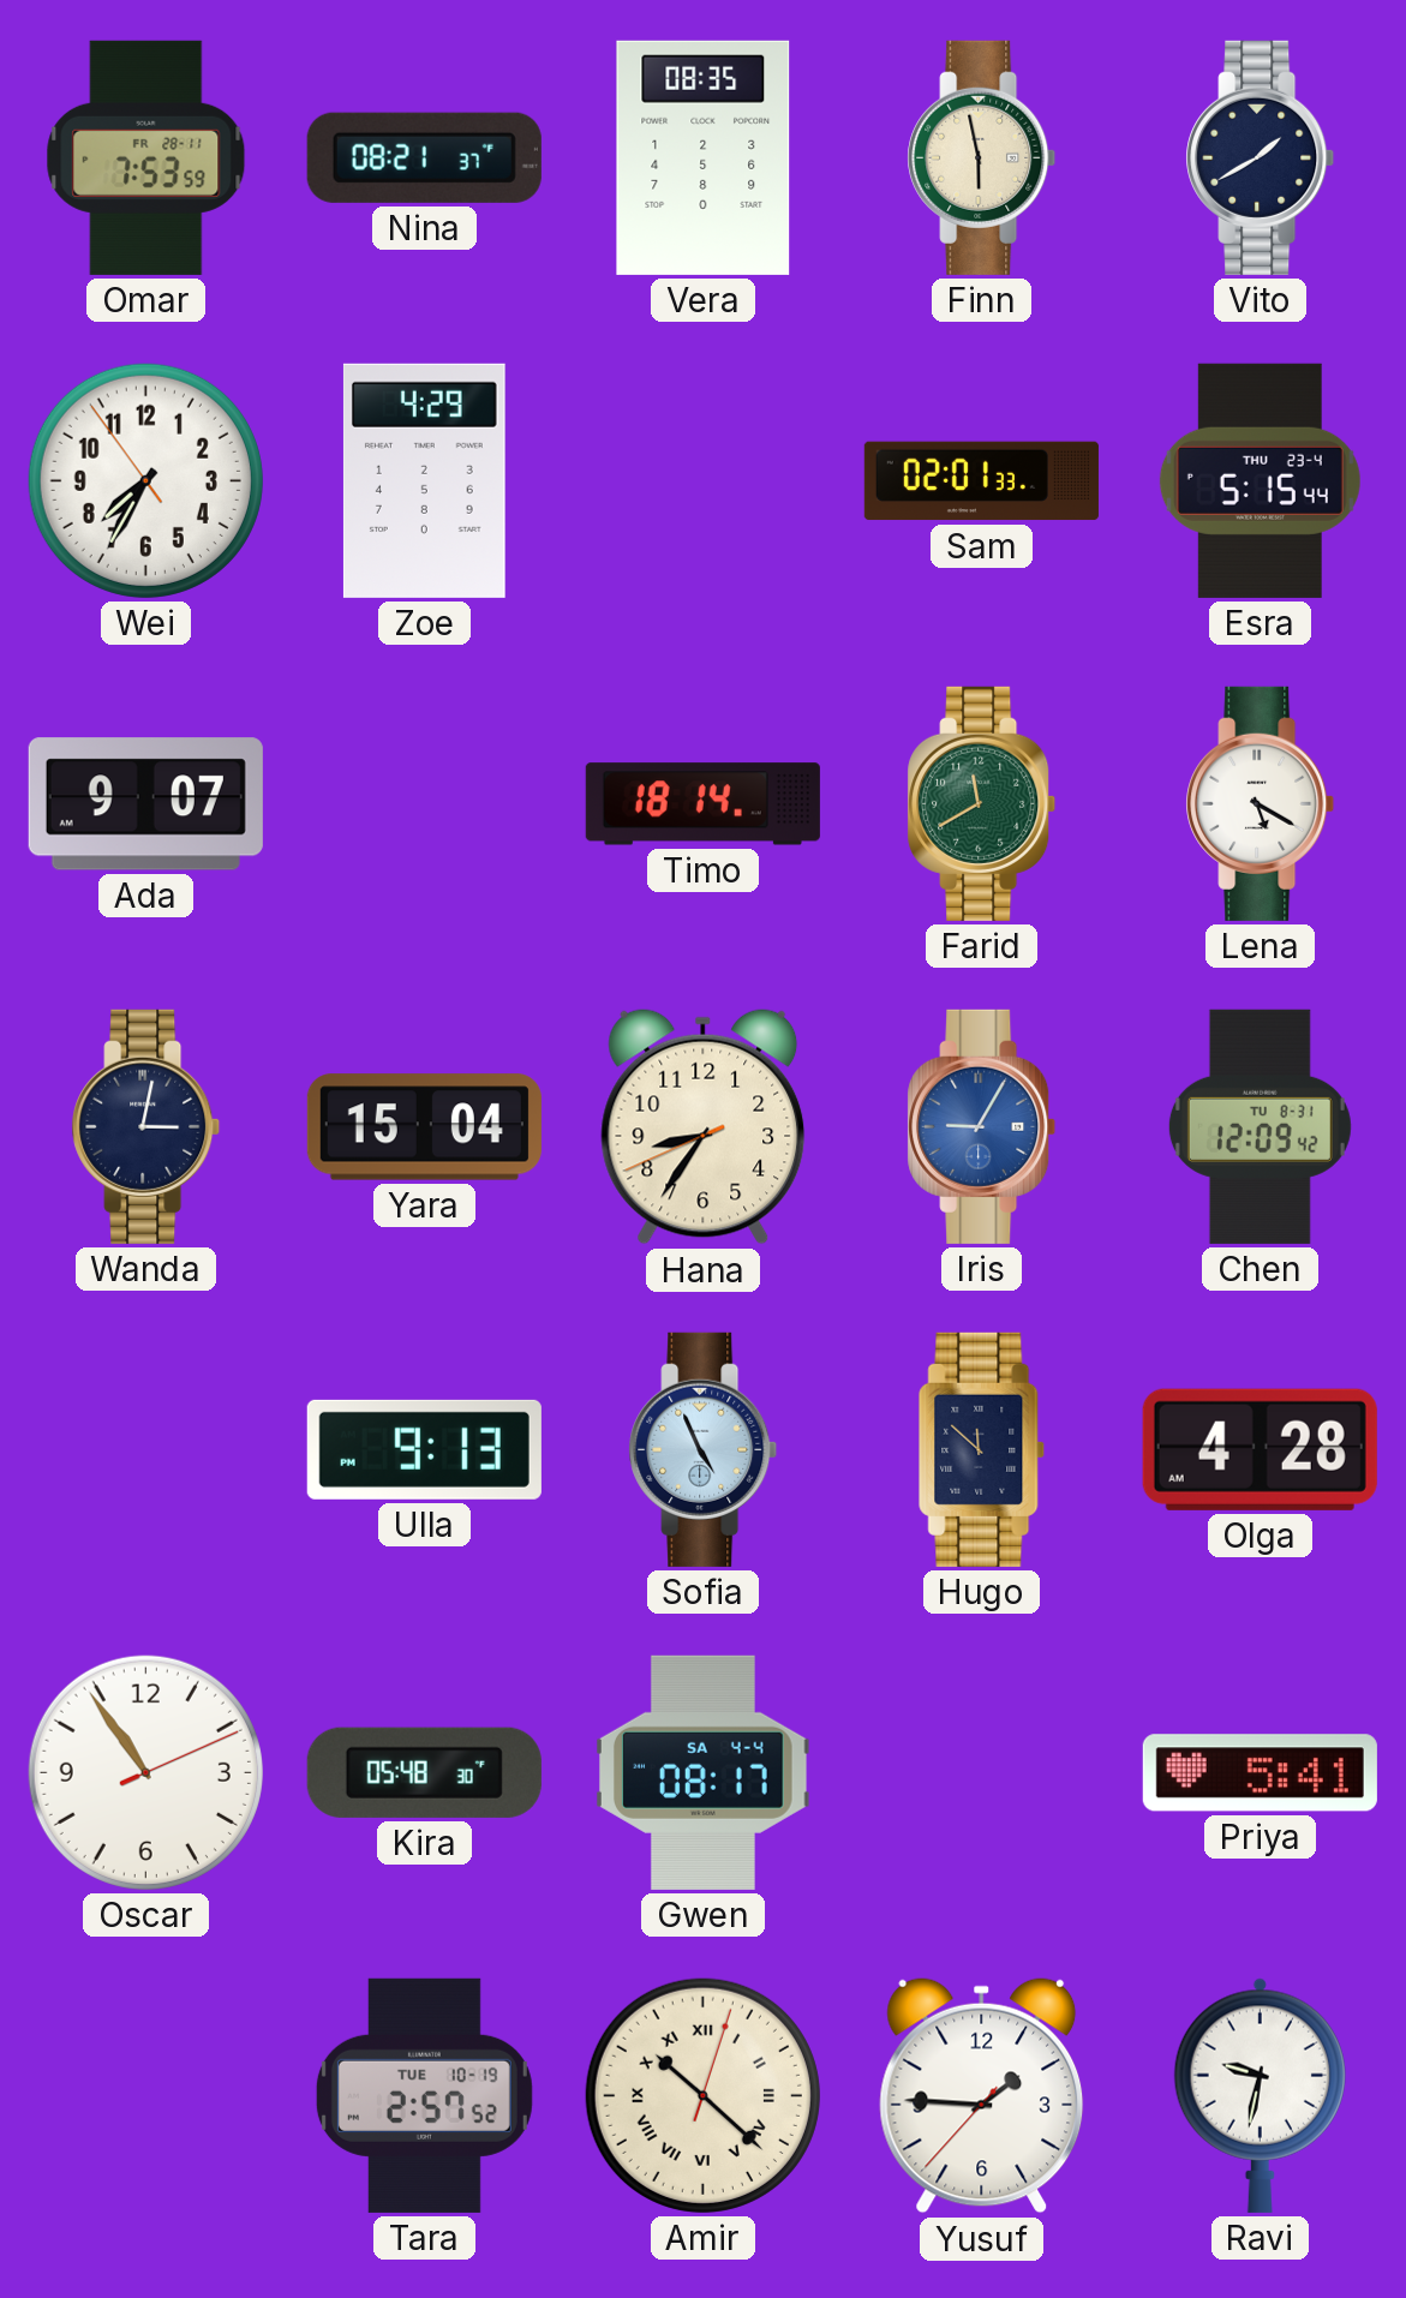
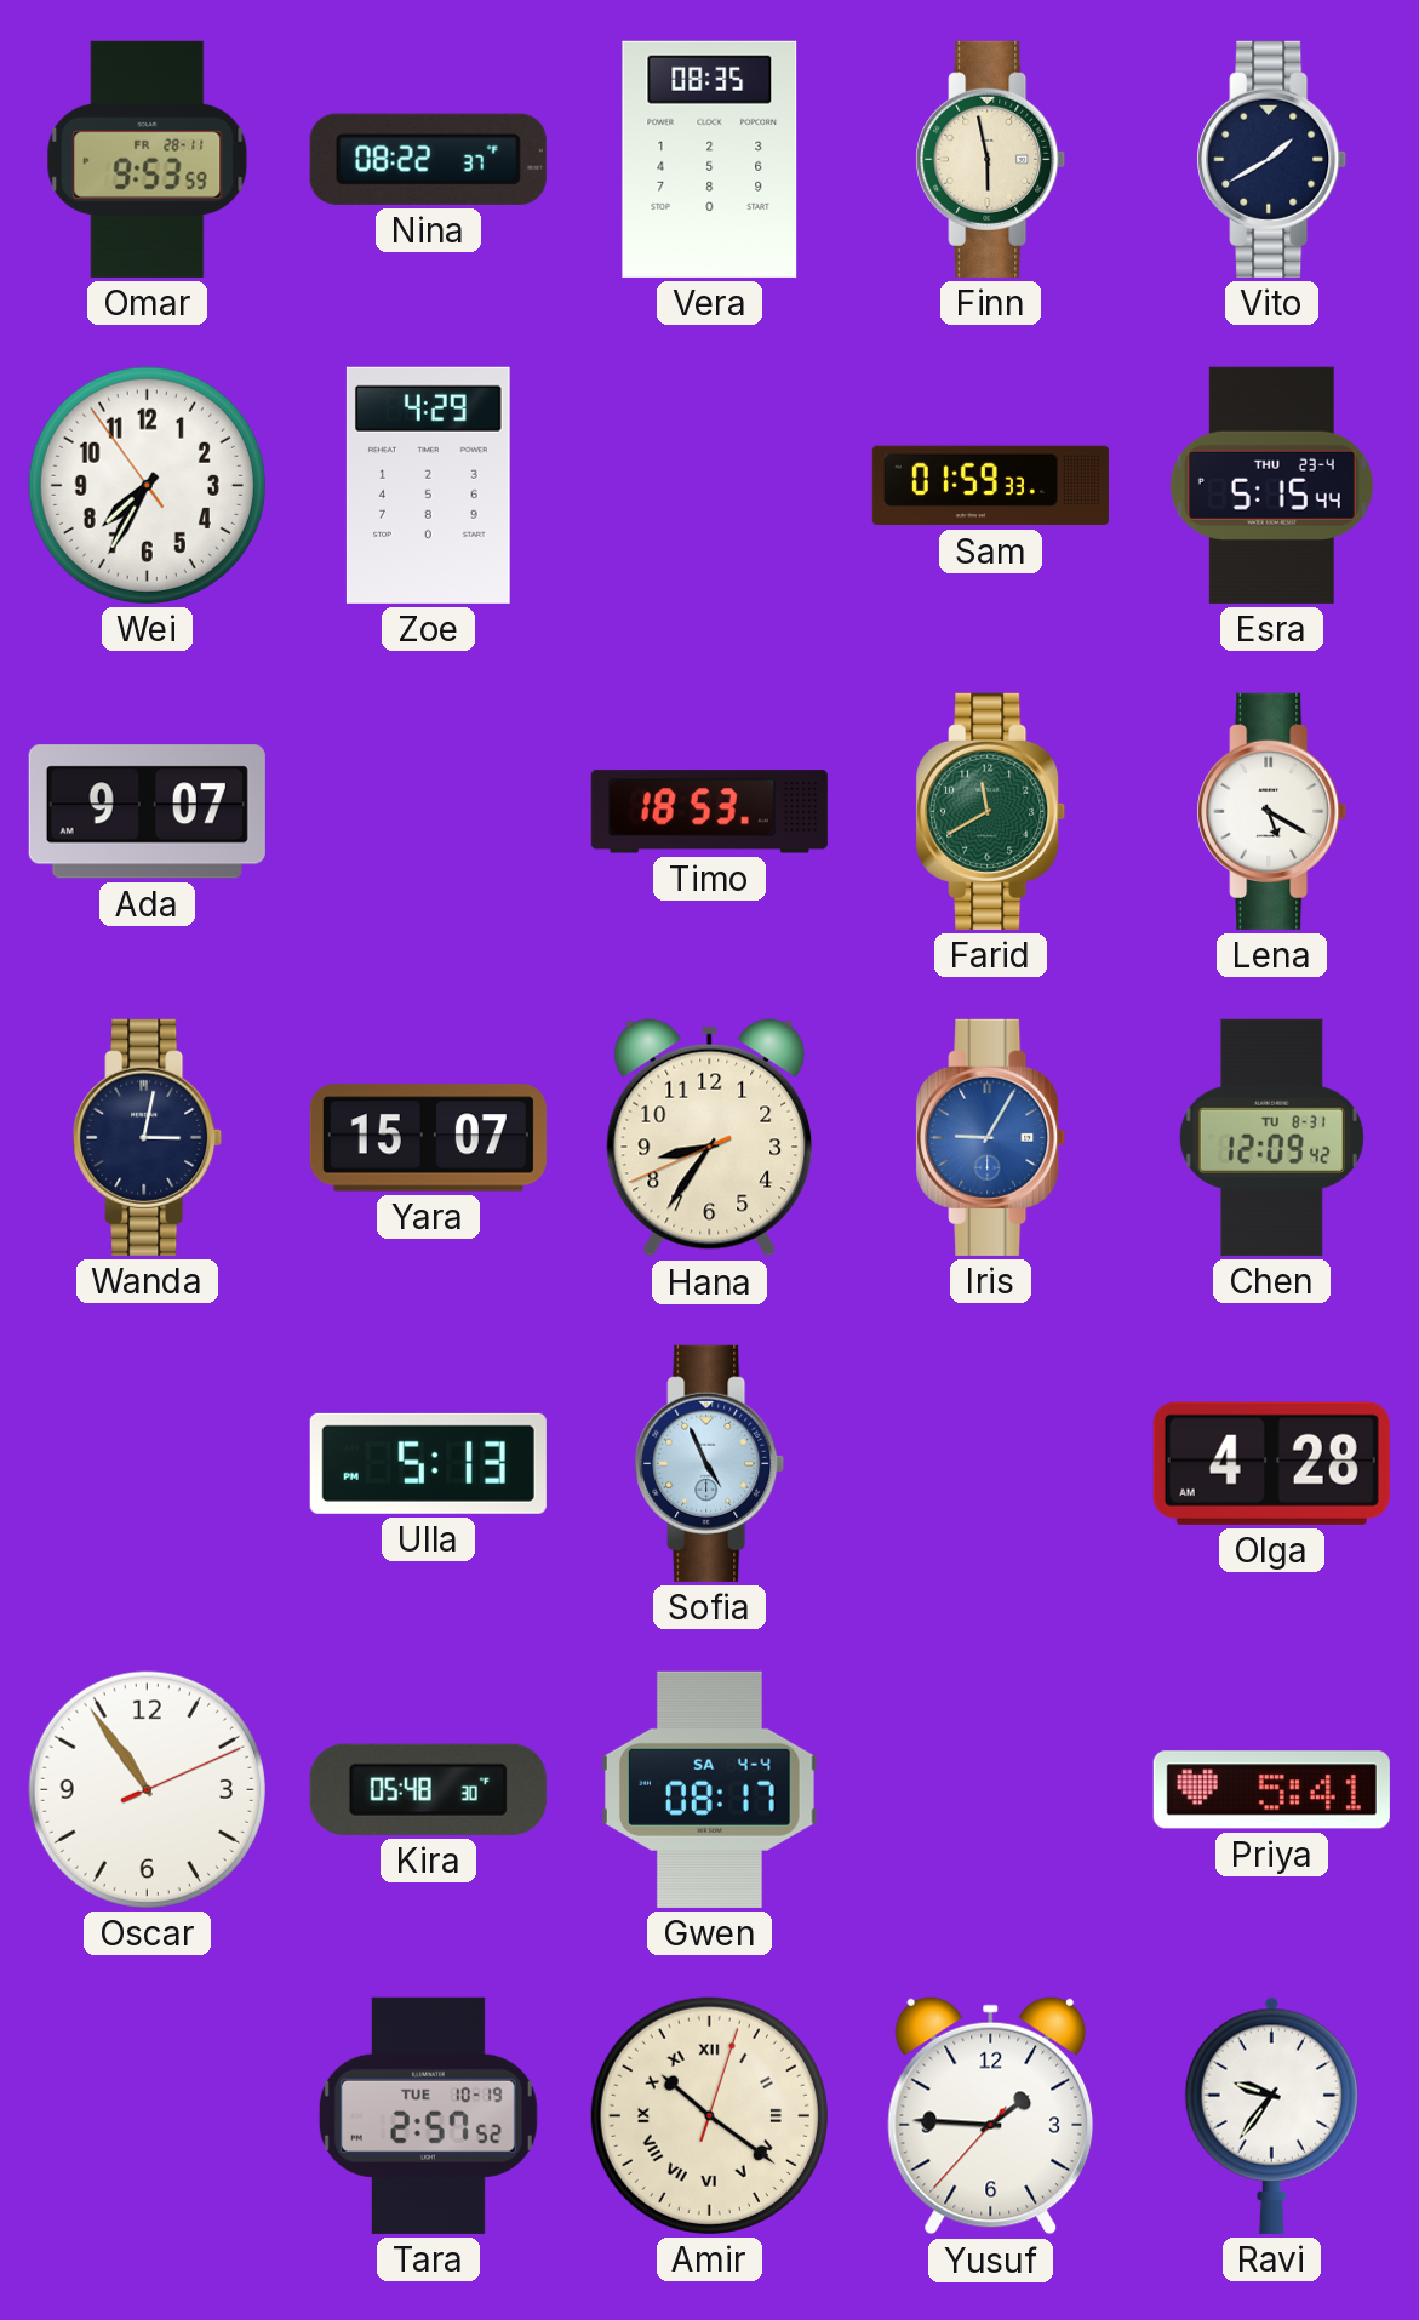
Omar: 7:53 -> 9:53 (148, 159)
Nina: 08:21 -> 08:22 (428, 159)
Sam: 02:01 -> 01:59 (990, 486)
Timo: 18:14 -> 18:53 (709, 812)
Yara: 15:04 -> 15:07 (428, 1138)
Ulla: 9:13 -> 5:13 (428, 1463)
Hugo: 11:52 -> none (981, 1449)
Amir: 10:22 -> 10:21 (709, 2115)
Ravi: 9:32 -> 9:36 (1271, 2115)
